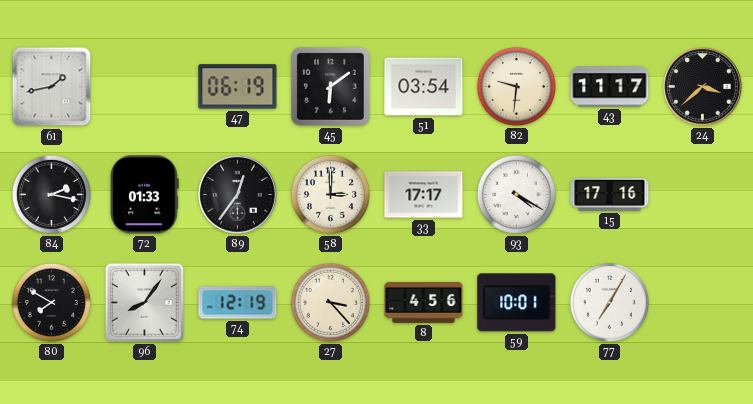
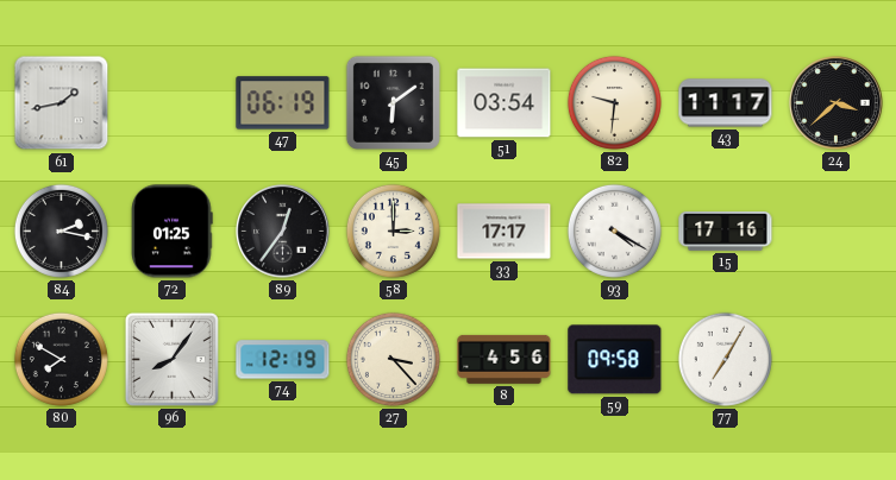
72: 01:33 -> 01:25 (173, 232)
59: 10:01 -> 09:58 (615, 360)
